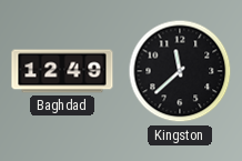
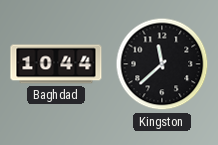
Baghdad: 12:49 -> 10:44 (56, 64)
